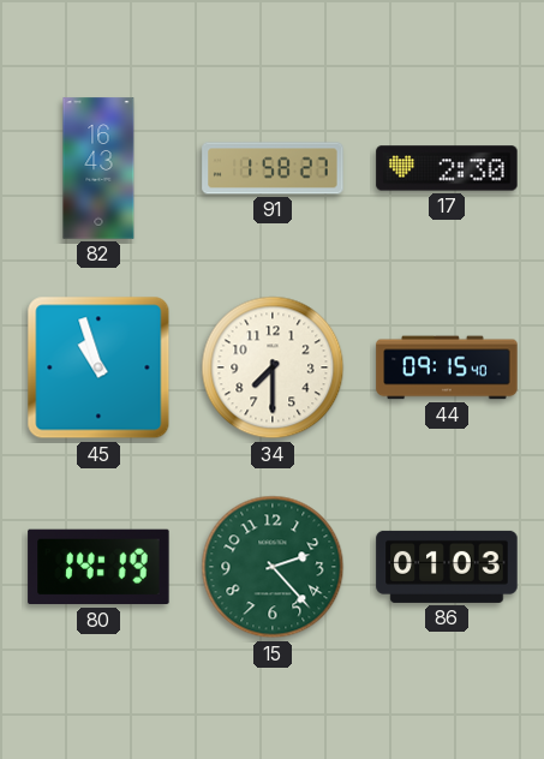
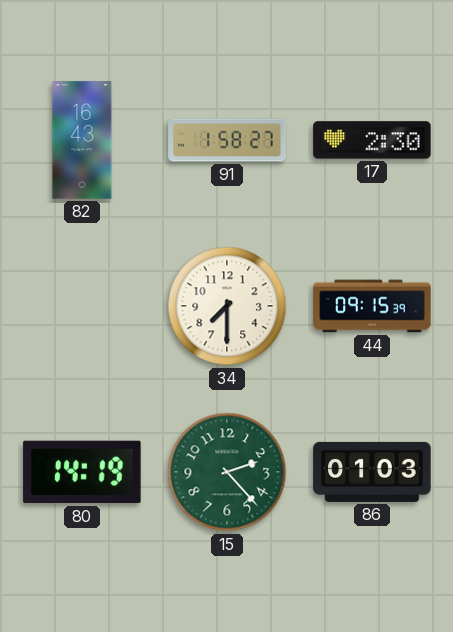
45: 10:57 -> none (98, 367)
44: 09:15:40 -> 09:15:39 (372, 306)
